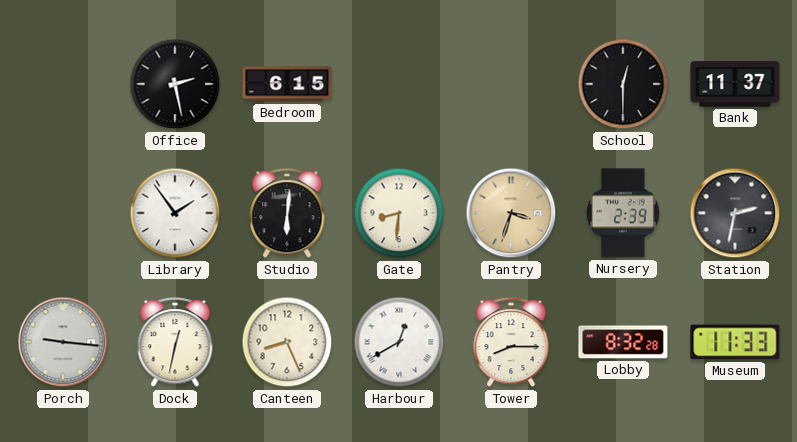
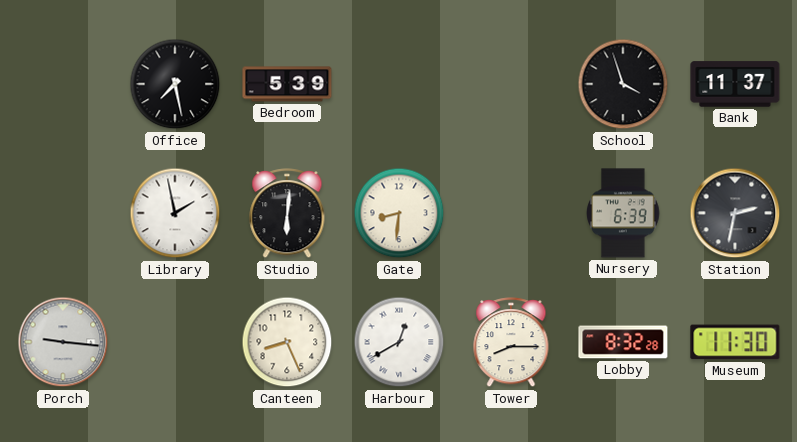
Office: 2:28 -> 7:28 (175, 84)
Bedroom: 6:15 -> 5:39 (287, 84)
School: 12:30 -> 3:57 (623, 84)
Library: 1:54 -> 1:58 (175, 213)
Pantry: 3:33 -> none (511, 213)
Nursery: 2:39 -> 6:39 (623, 213)
Dock: 12:32 -> none (175, 343)
Museum: 11:33 -> 11:30 (735, 342)
